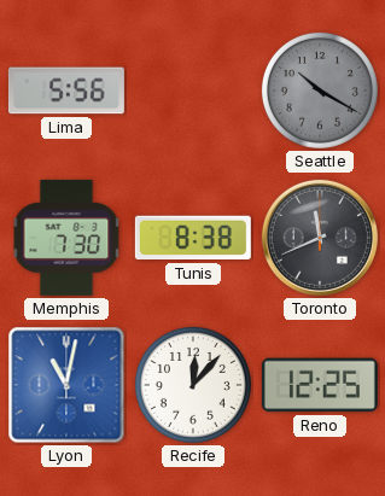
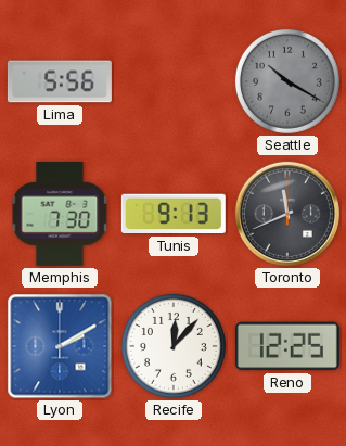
Tunis: 8:38 -> 9:13 (174, 214)
Lyon: 11:02 -> 2:10 (60, 346)
